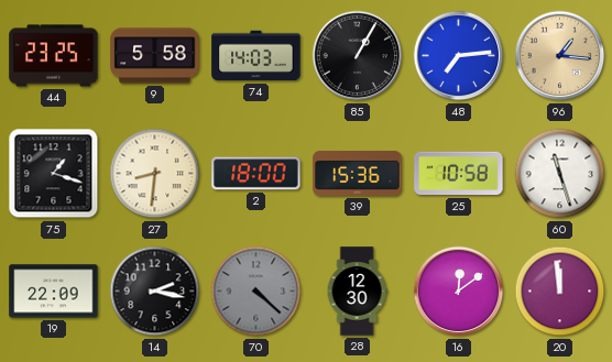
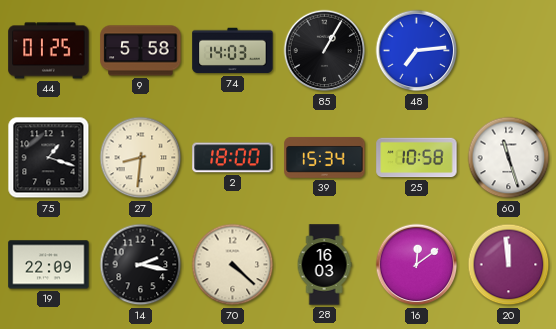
44: 23:25 -> 01:25 (49, 51)
96: 1:16 -> none (560, 56)
39: 15:36 -> 15:34 (325, 157)
70 dial: grey -> cream (233, 265)
28: 12:30 -> 16:03 (324, 265)
